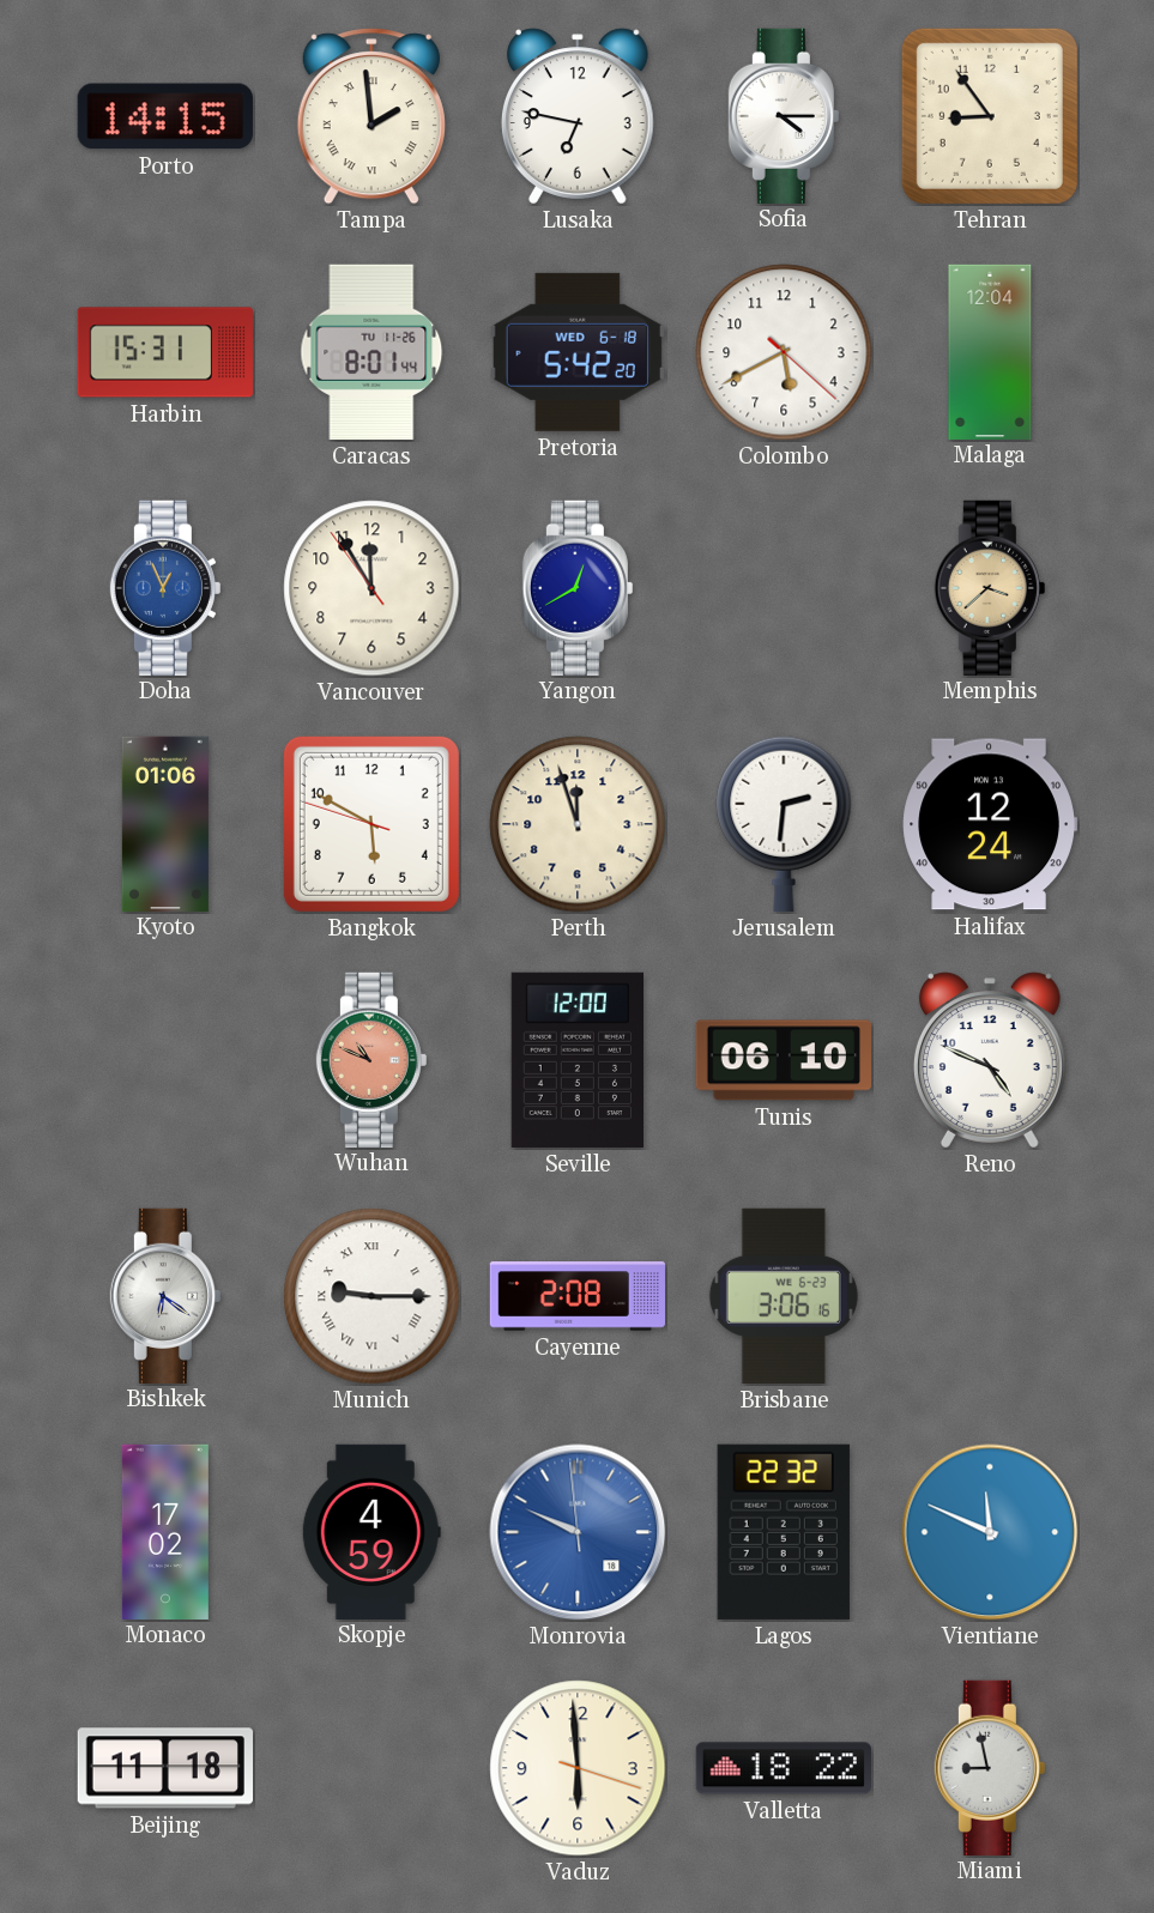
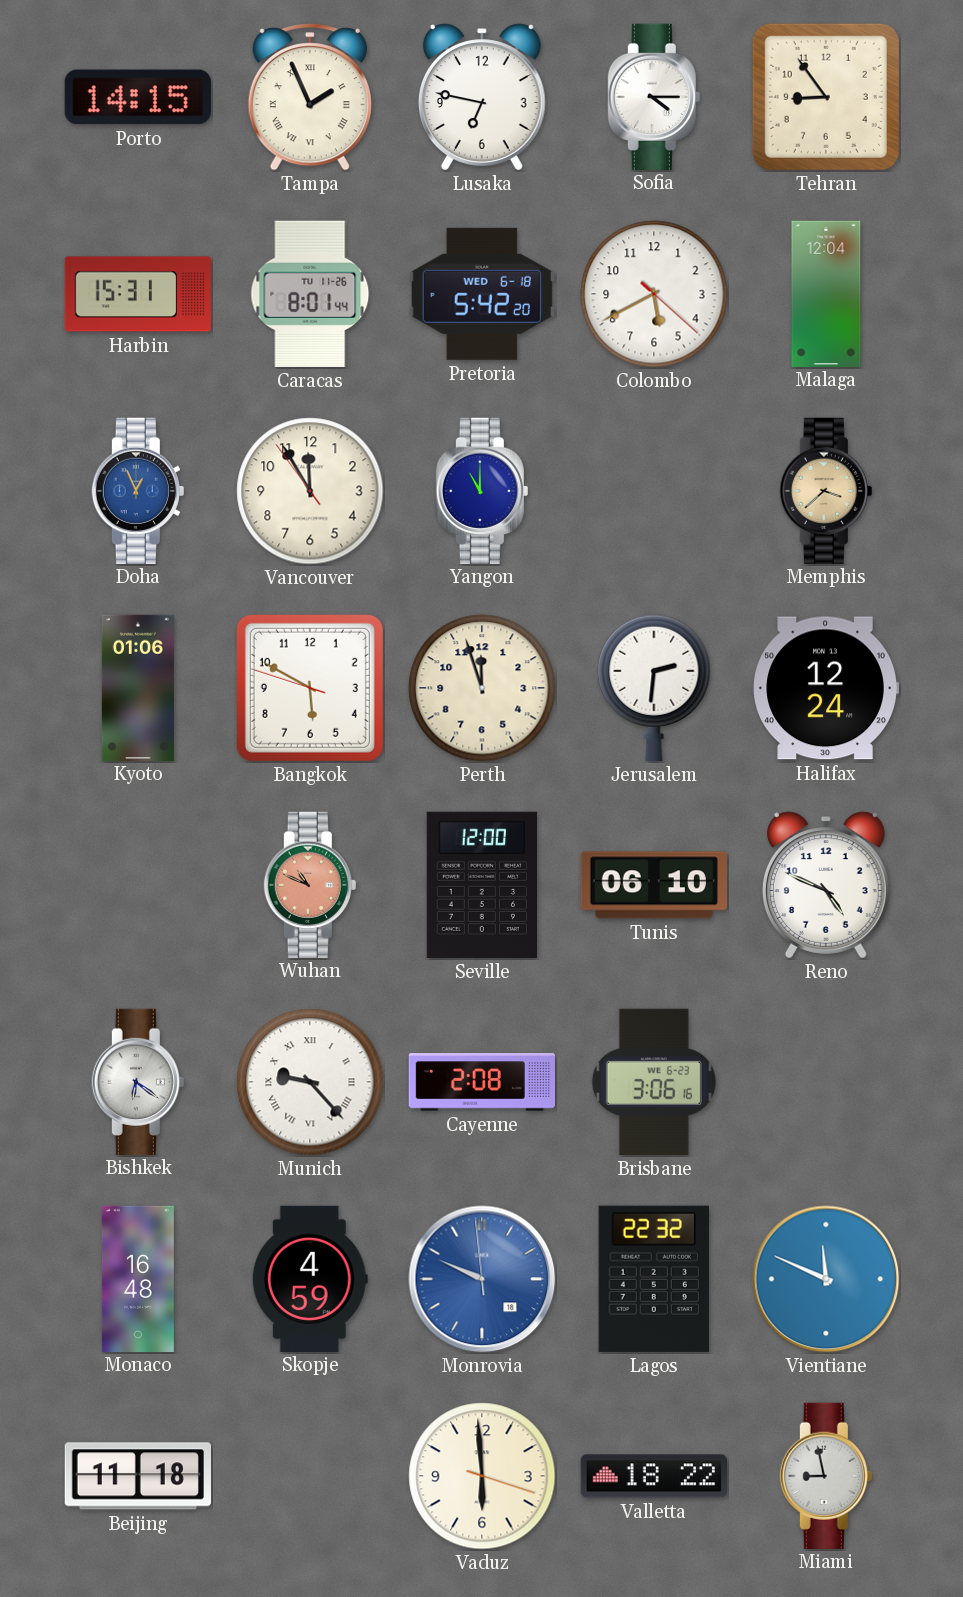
Tampa: 1:59 -> 1:56 (310, 97)
Yangon: 12:40 -> 11:00 (482, 490)
Munich: 9:15 -> 9:23 (310, 1082)
Monaco: 17:02 -> 16:48 (138, 1278)
